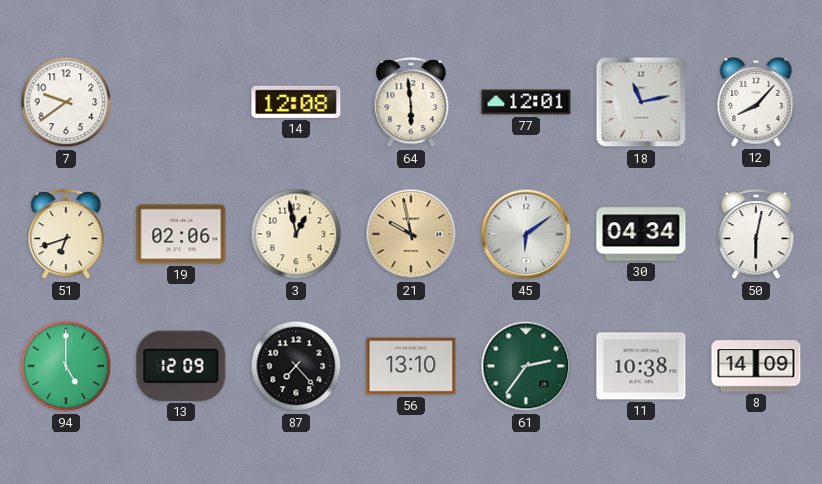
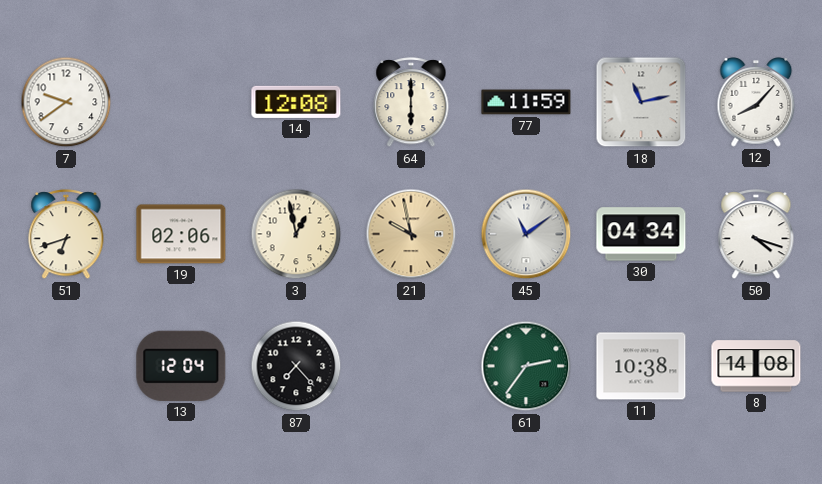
64: 5:59 -> 6:00 (411, 103)
77: 12:01 -> 11:59 (526, 102)
45: 6:09 -> 11:09 (526, 234)
50: 6:02 -> 4:18 (756, 235)
94: 5:00 -> none (66, 366)
13: 12:09 -> 12:04 (181, 366)
56: 13:10 -> none (411, 366)
8: 14:09 -> 14:08 (756, 366)
